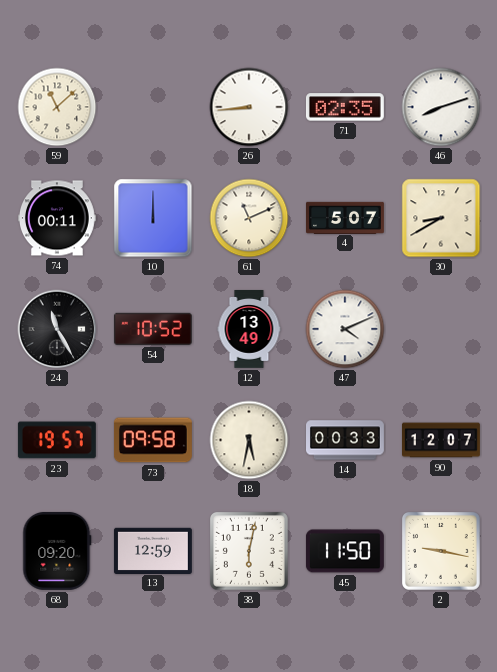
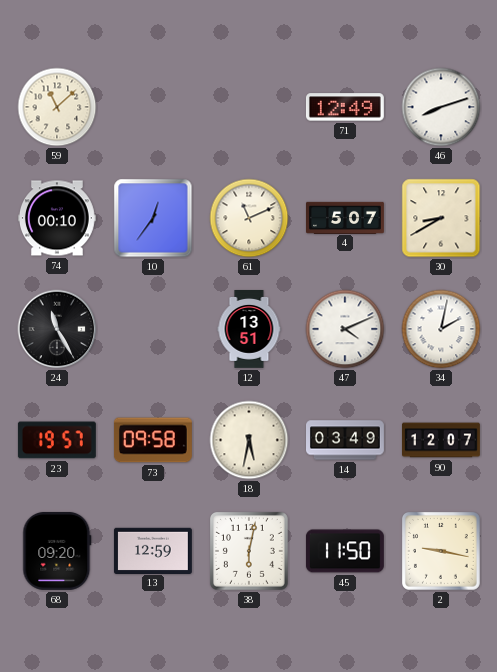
26: 8:44 -> none (249, 107)
71: 02:35 -> 12:49 (345, 107)
74: 00:11 -> 00:10 (57, 218)
10: 12:00 -> 12:36 (153, 218)
54: 10:52 -> none (153, 329)
12: 13:49 -> 13:51 (249, 330)
34: none -> 2:02 (441, 329)
14: 00:33 -> 03:49 (346, 440)
